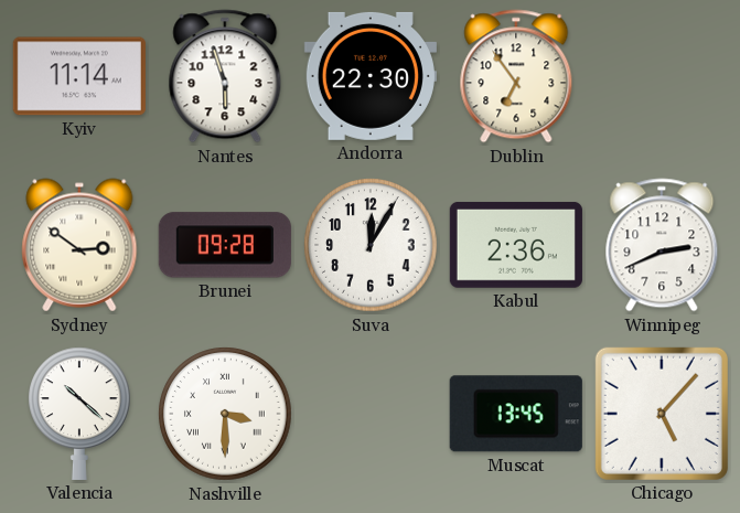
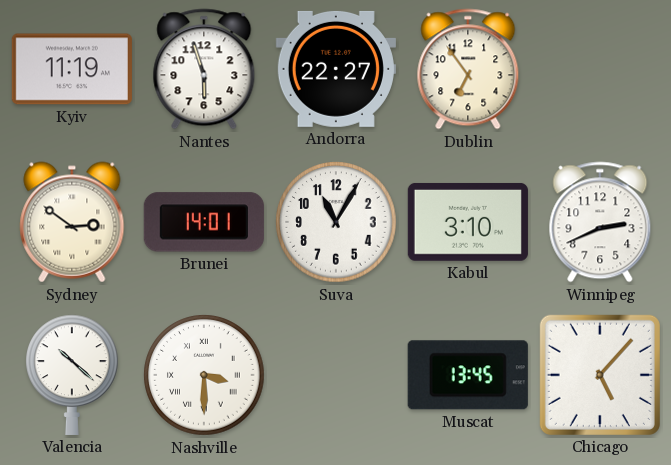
Kyiv: 11:14 -> 11:19 (72, 69)
Andorra: 22:30 -> 22:27 (336, 69)
Brunei: 09:28 -> 14:01 (204, 222)
Suva: 12:05 -> 11:05 (336, 222)
Kabul: 2:36 -> 3:10 (468, 222)
